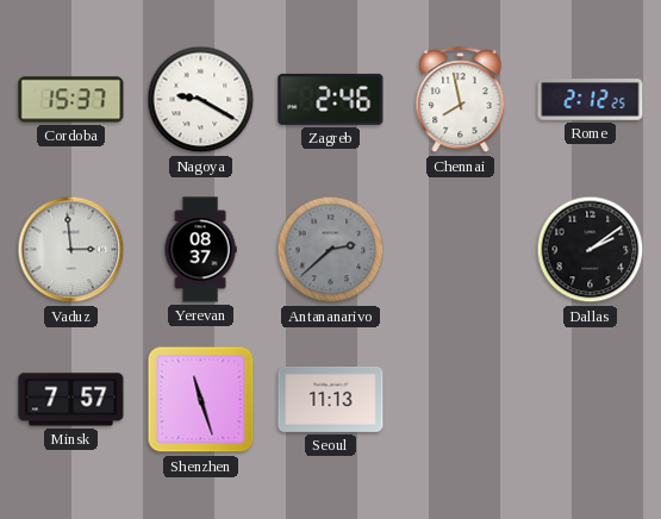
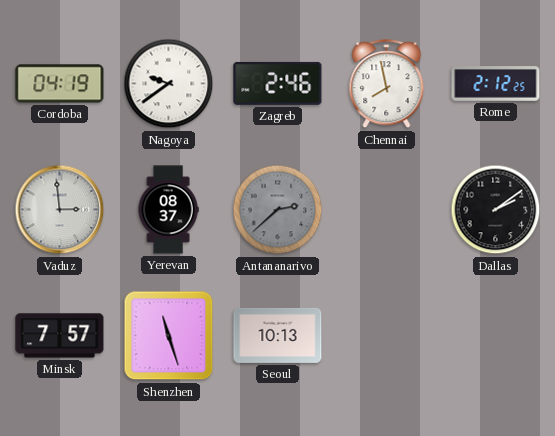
Cordoba: 15:37 -> 04:19 (60, 84)
Nagoya: 9:20 -> 9:39 (169, 84)
Seoul: 11:13 -> 10:13 (278, 335)
